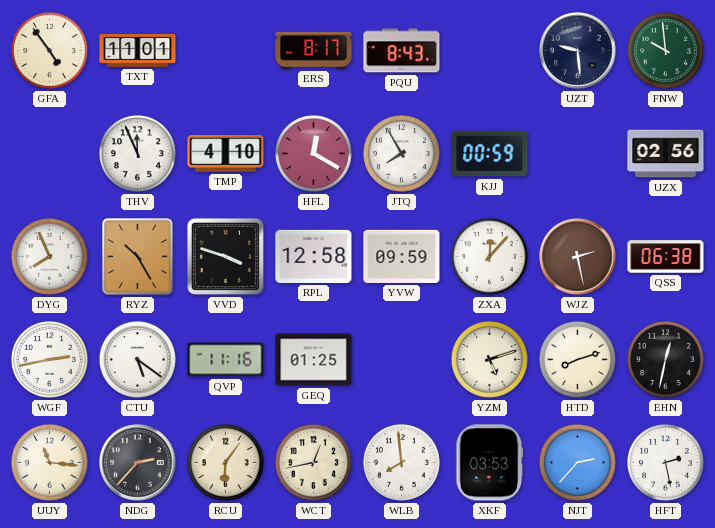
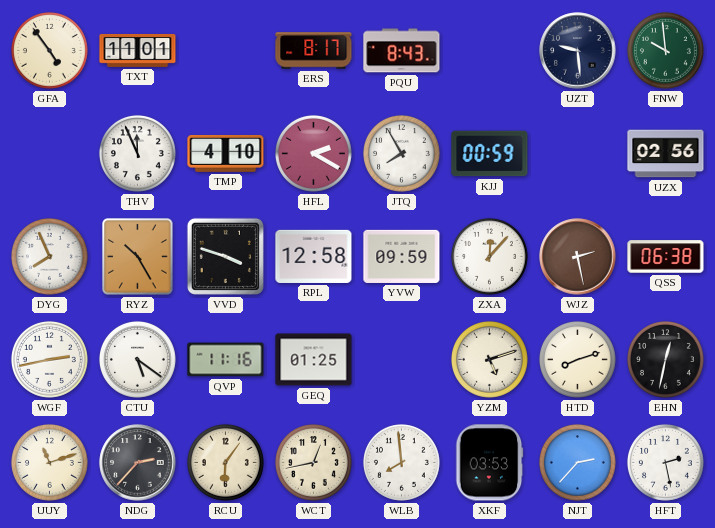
HFL: 12:20 -> 2:20 (313, 153)
UUY: 11:16 -> 11:12 (49, 462)
